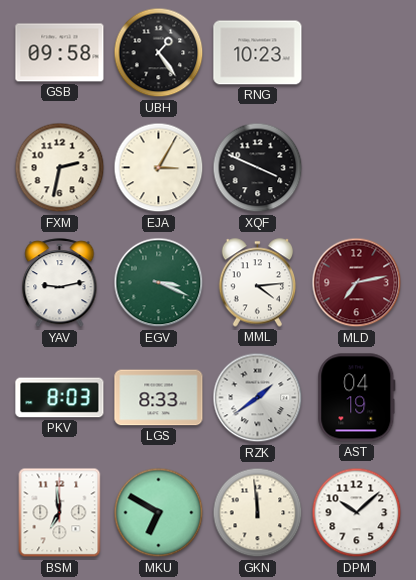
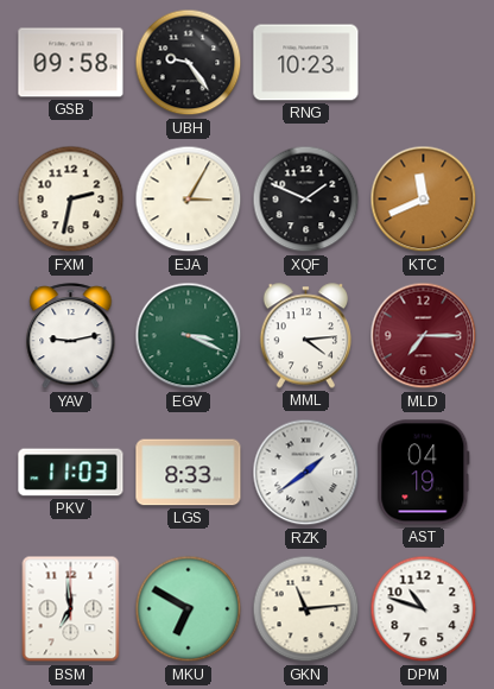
UBH: 1:24 -> 9:24 (189, 63)
XQF: 3:49 -> 1:49 (306, 200)
KTC: none -> 11:41 (424, 200)
MLD: 7:13 -> 7:15 (424, 336)
PKV: 8:03 -> 11:03 (71, 473)
GKN: 11:59 -> 11:14 (306, 609)
DPM: 10:08 -> 10:48 (424, 609)
